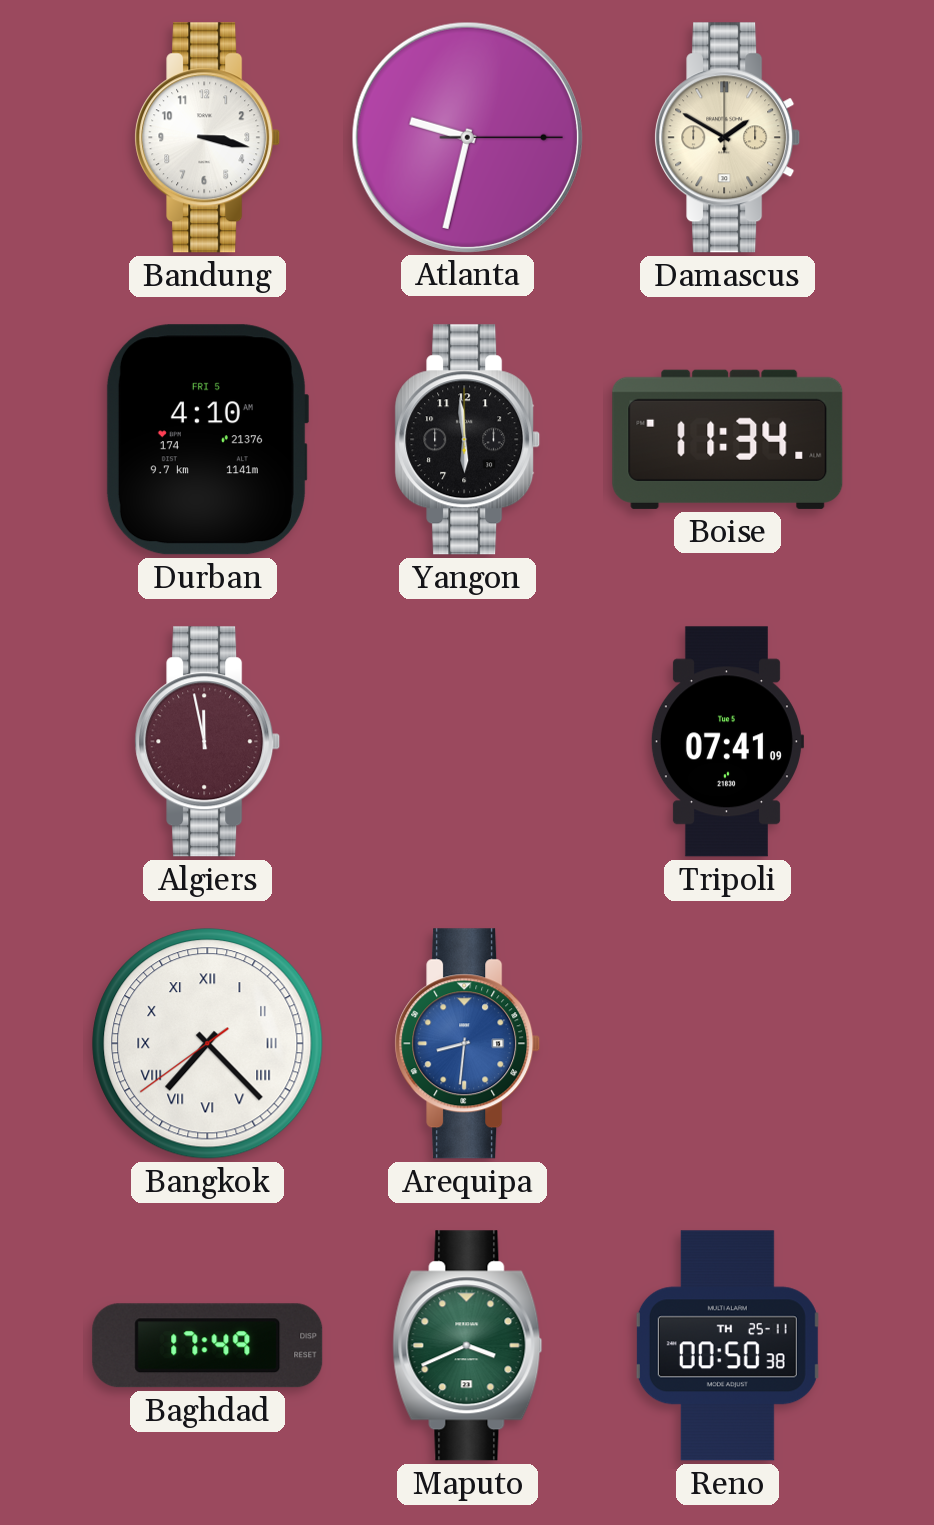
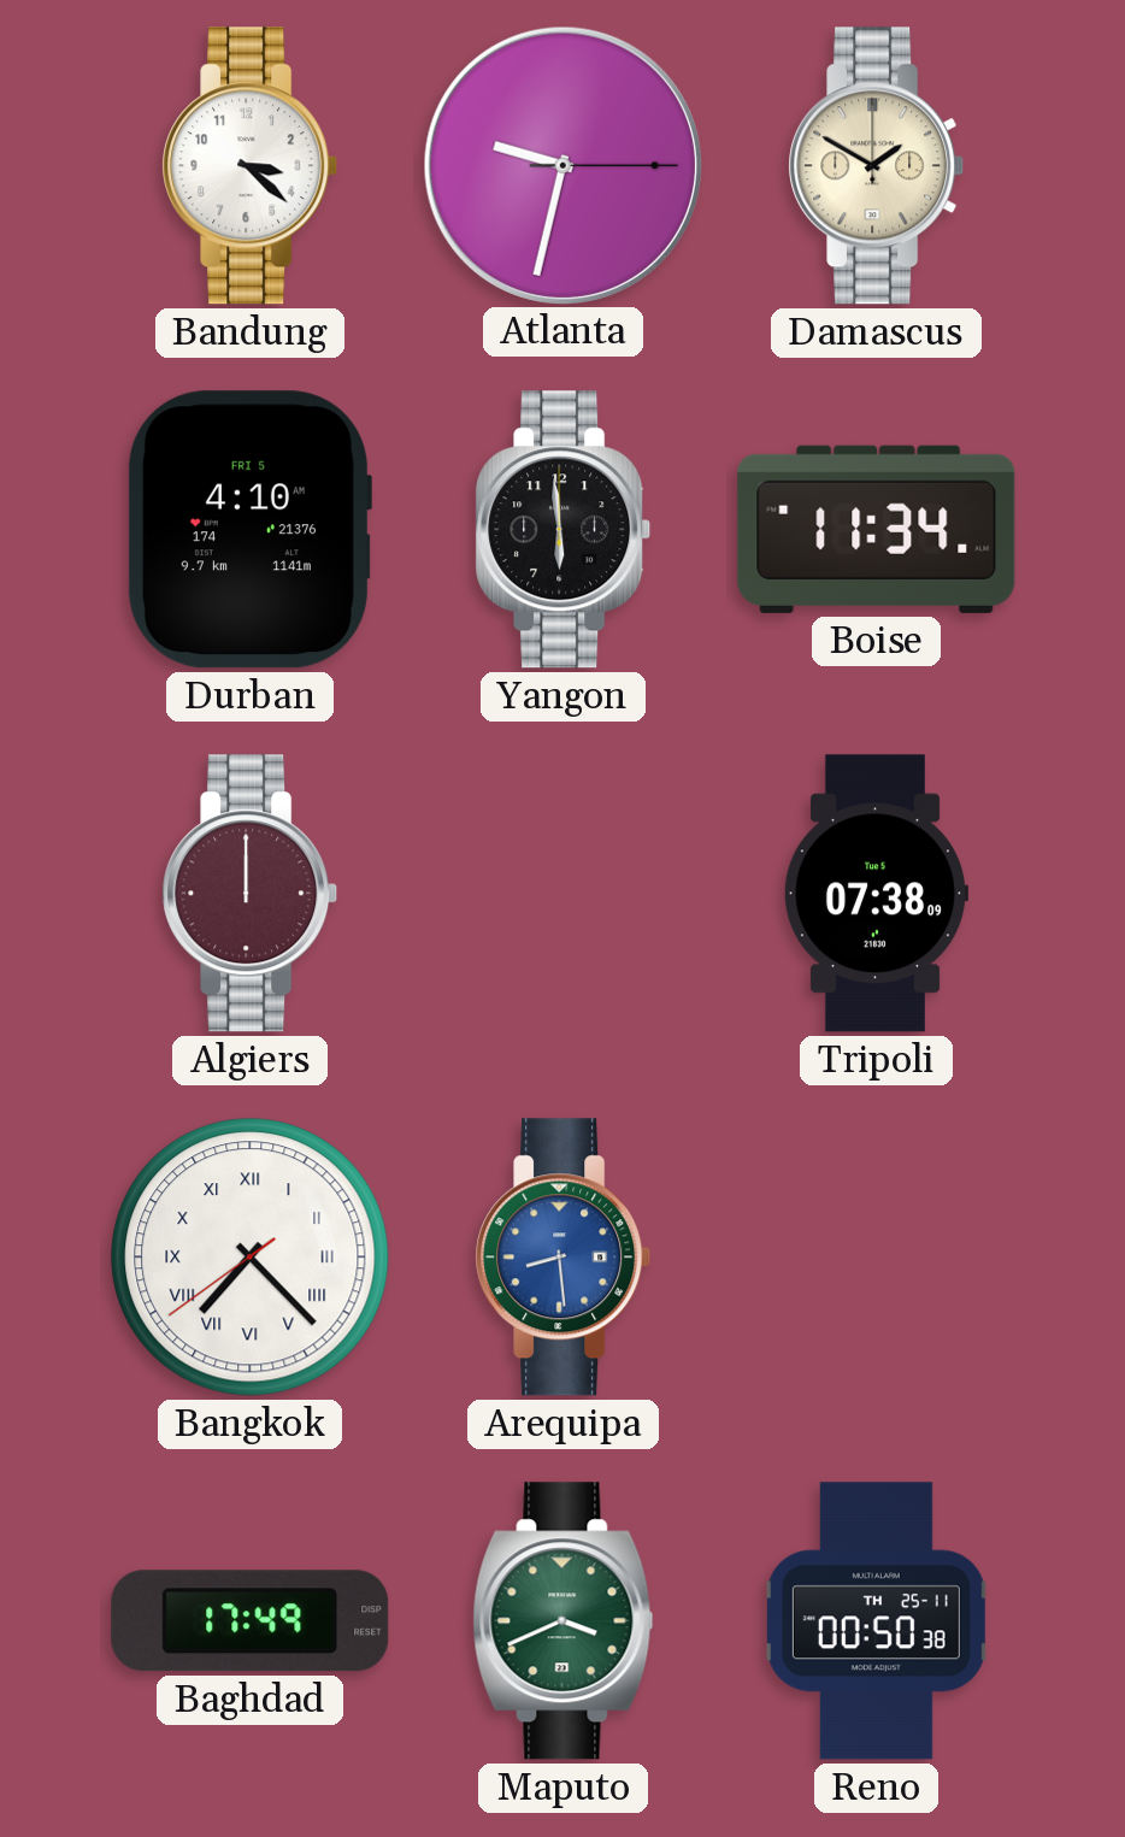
Bandung: 3:17 -> 3:22 (251, 166)
Algiers: 11:58 -> 12:00 (251, 894)
Tripoli: 07:41 -> 07:38 (874, 894)
Arequipa: 8:31 -> 8:29 (564, 1258)
